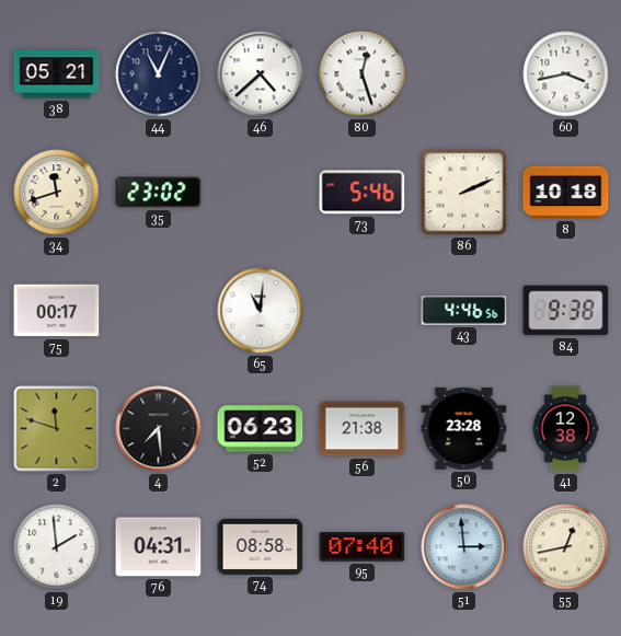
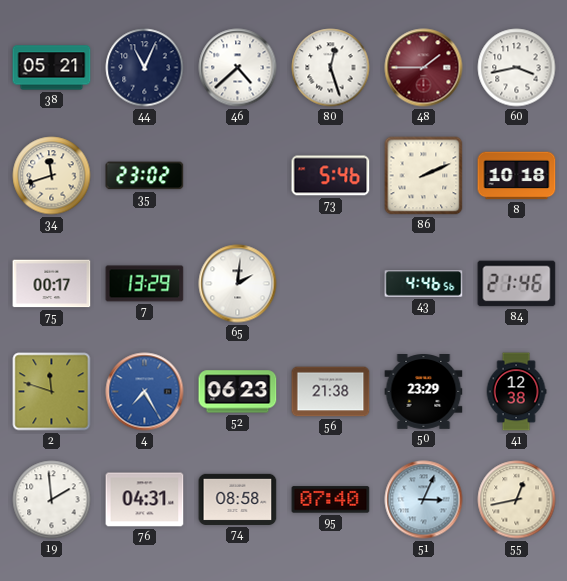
48: none -> 1:45 (424, 68)
7: none -> 13:29 (145, 284)
65: 11:01 -> 2:01 (238, 284)
84: 9:38 -> 21:46 (517, 284)
4: 7:29 -> 7:25 (145, 392)
4 dial: black -> blue (145, 392)
50: 23:28 -> 23:29 (424, 392)
51: 2:59 -> 3:04 (424, 500)
